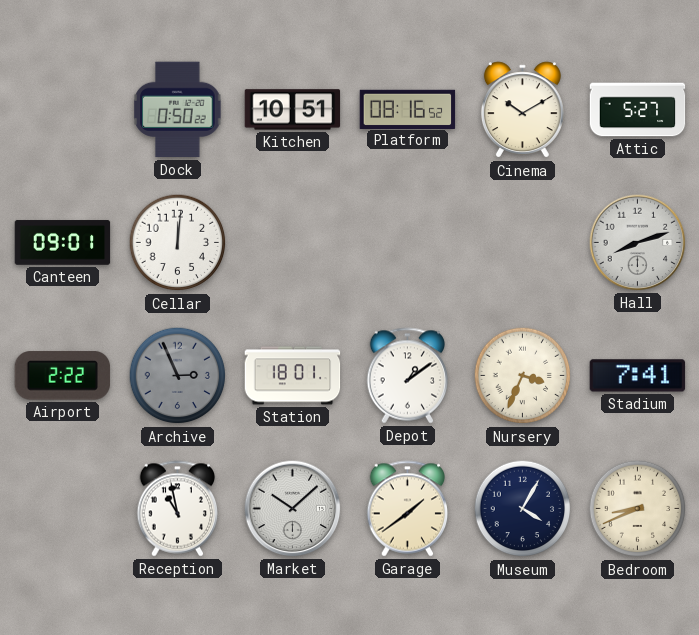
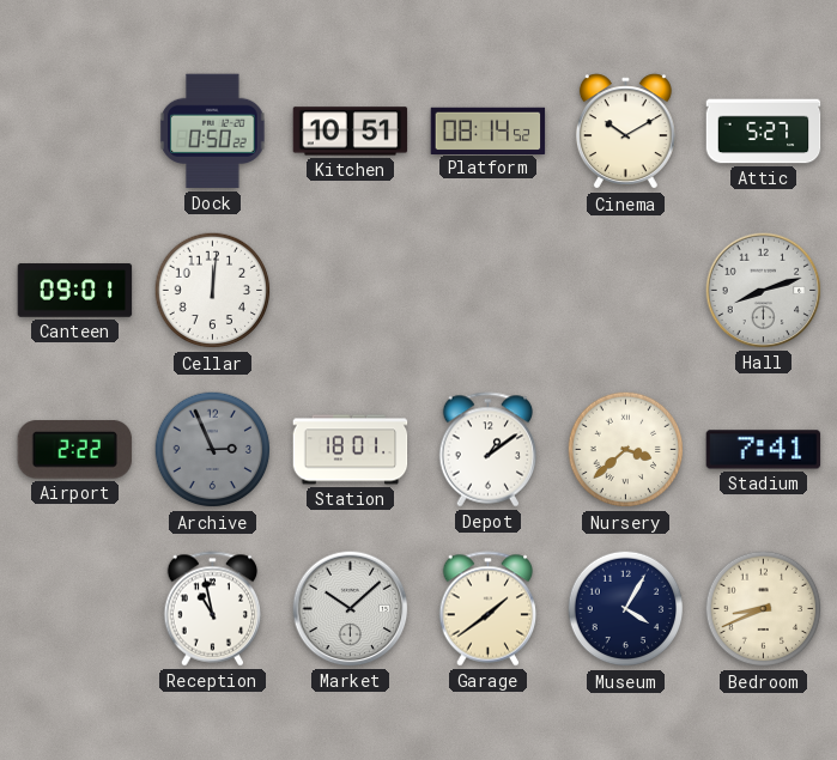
Platform: 08:16 -> 08:14 (489, 130)
Nursery: 3:34 -> 3:38 (626, 450)
